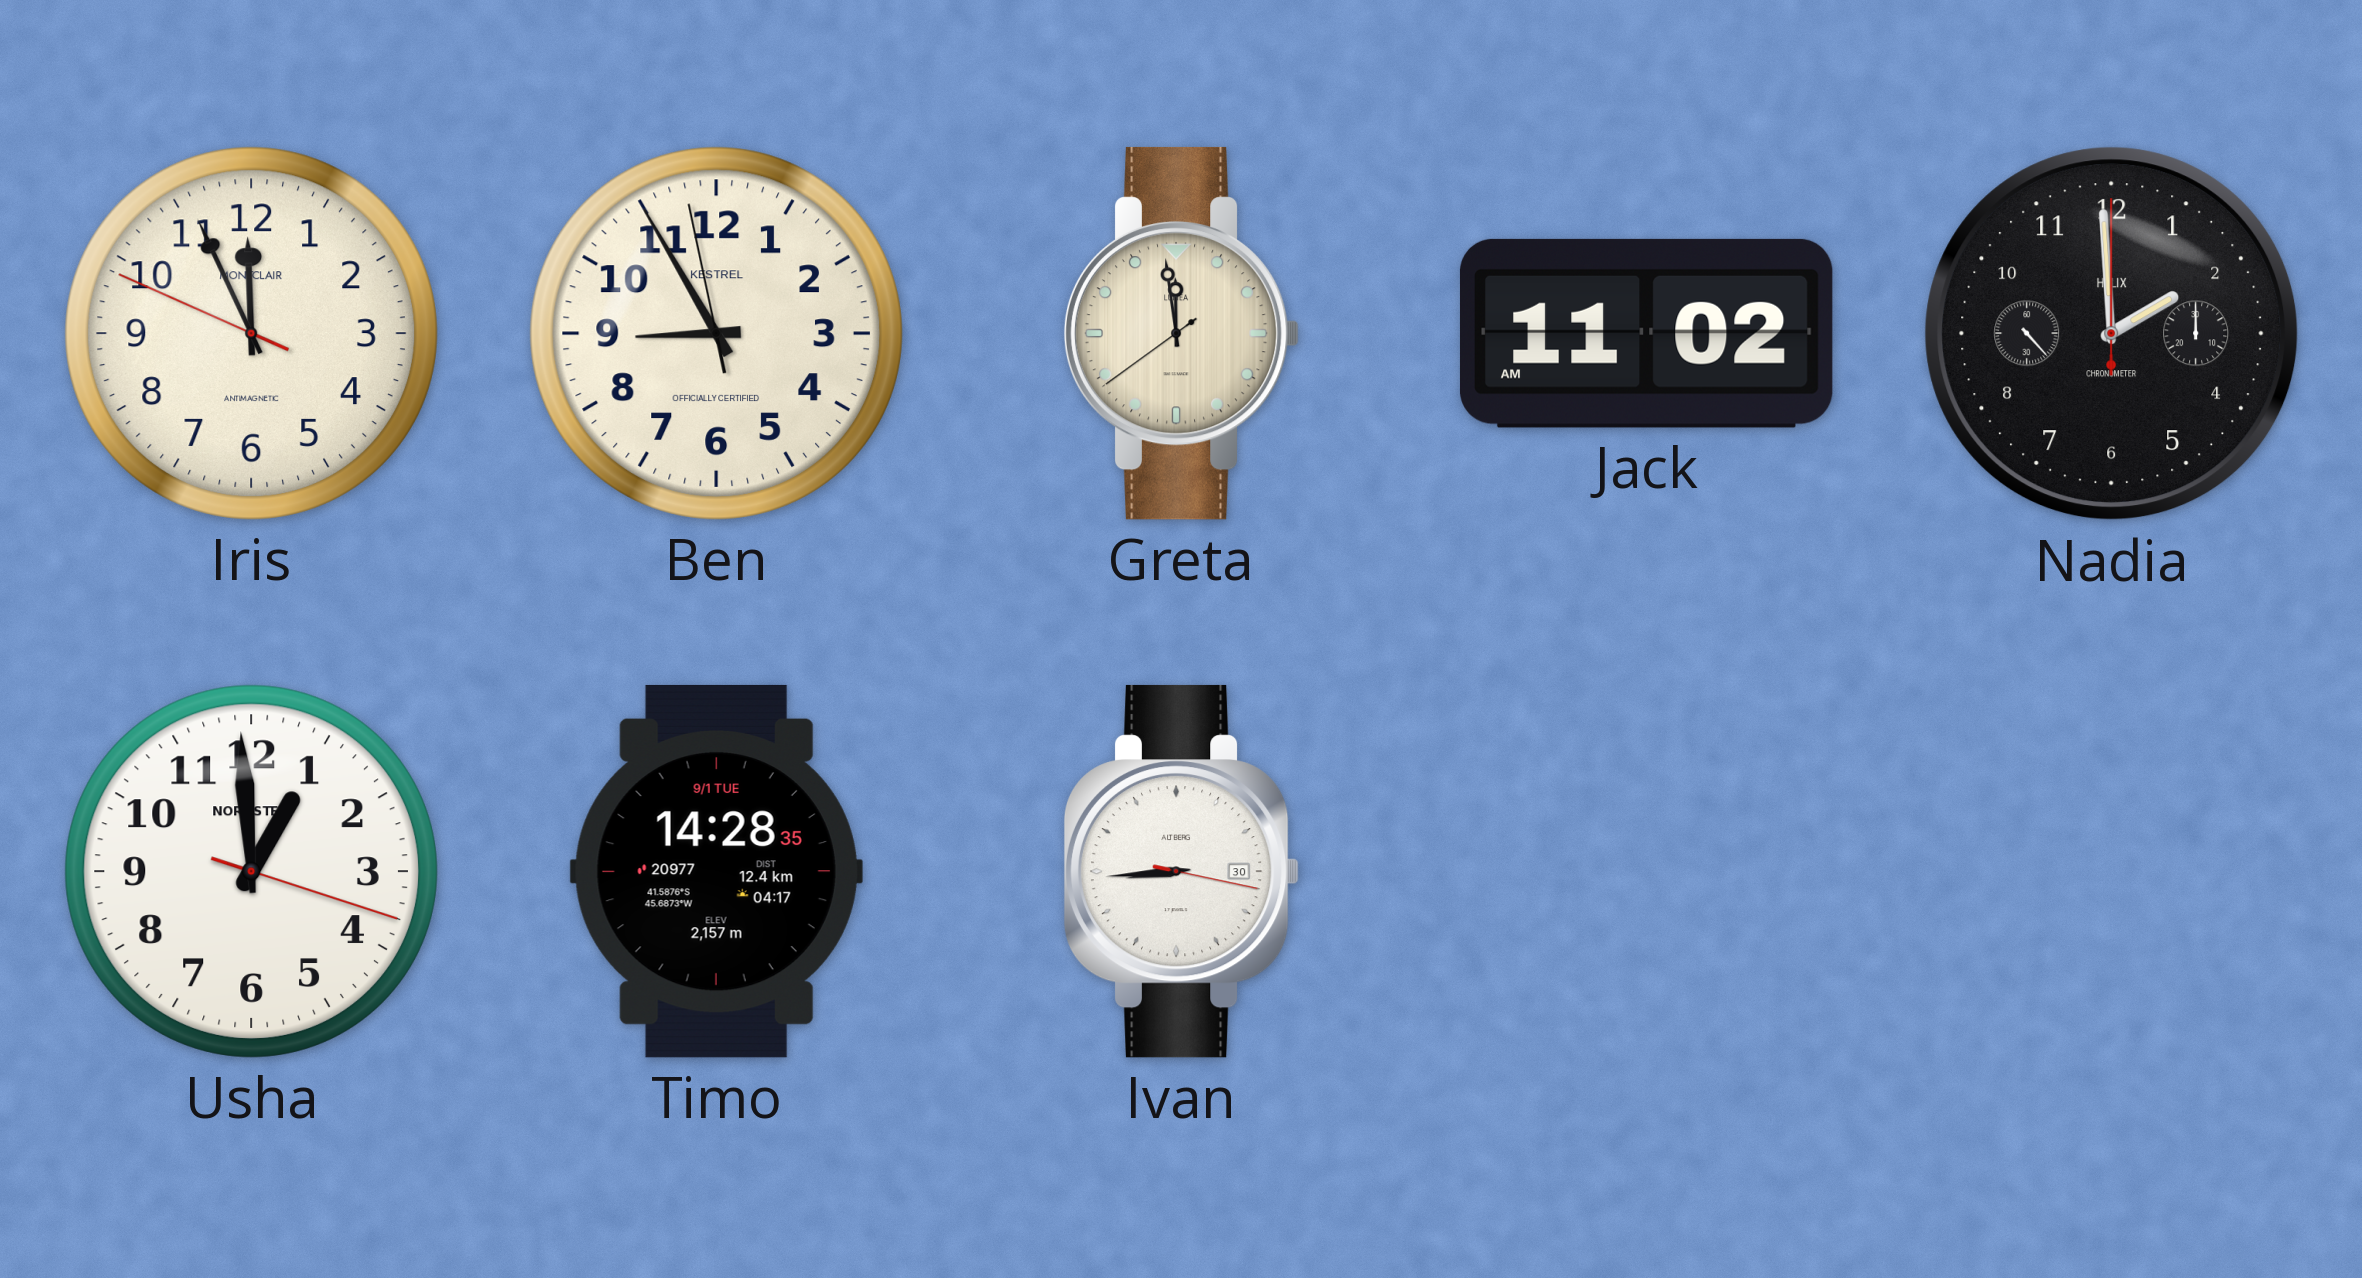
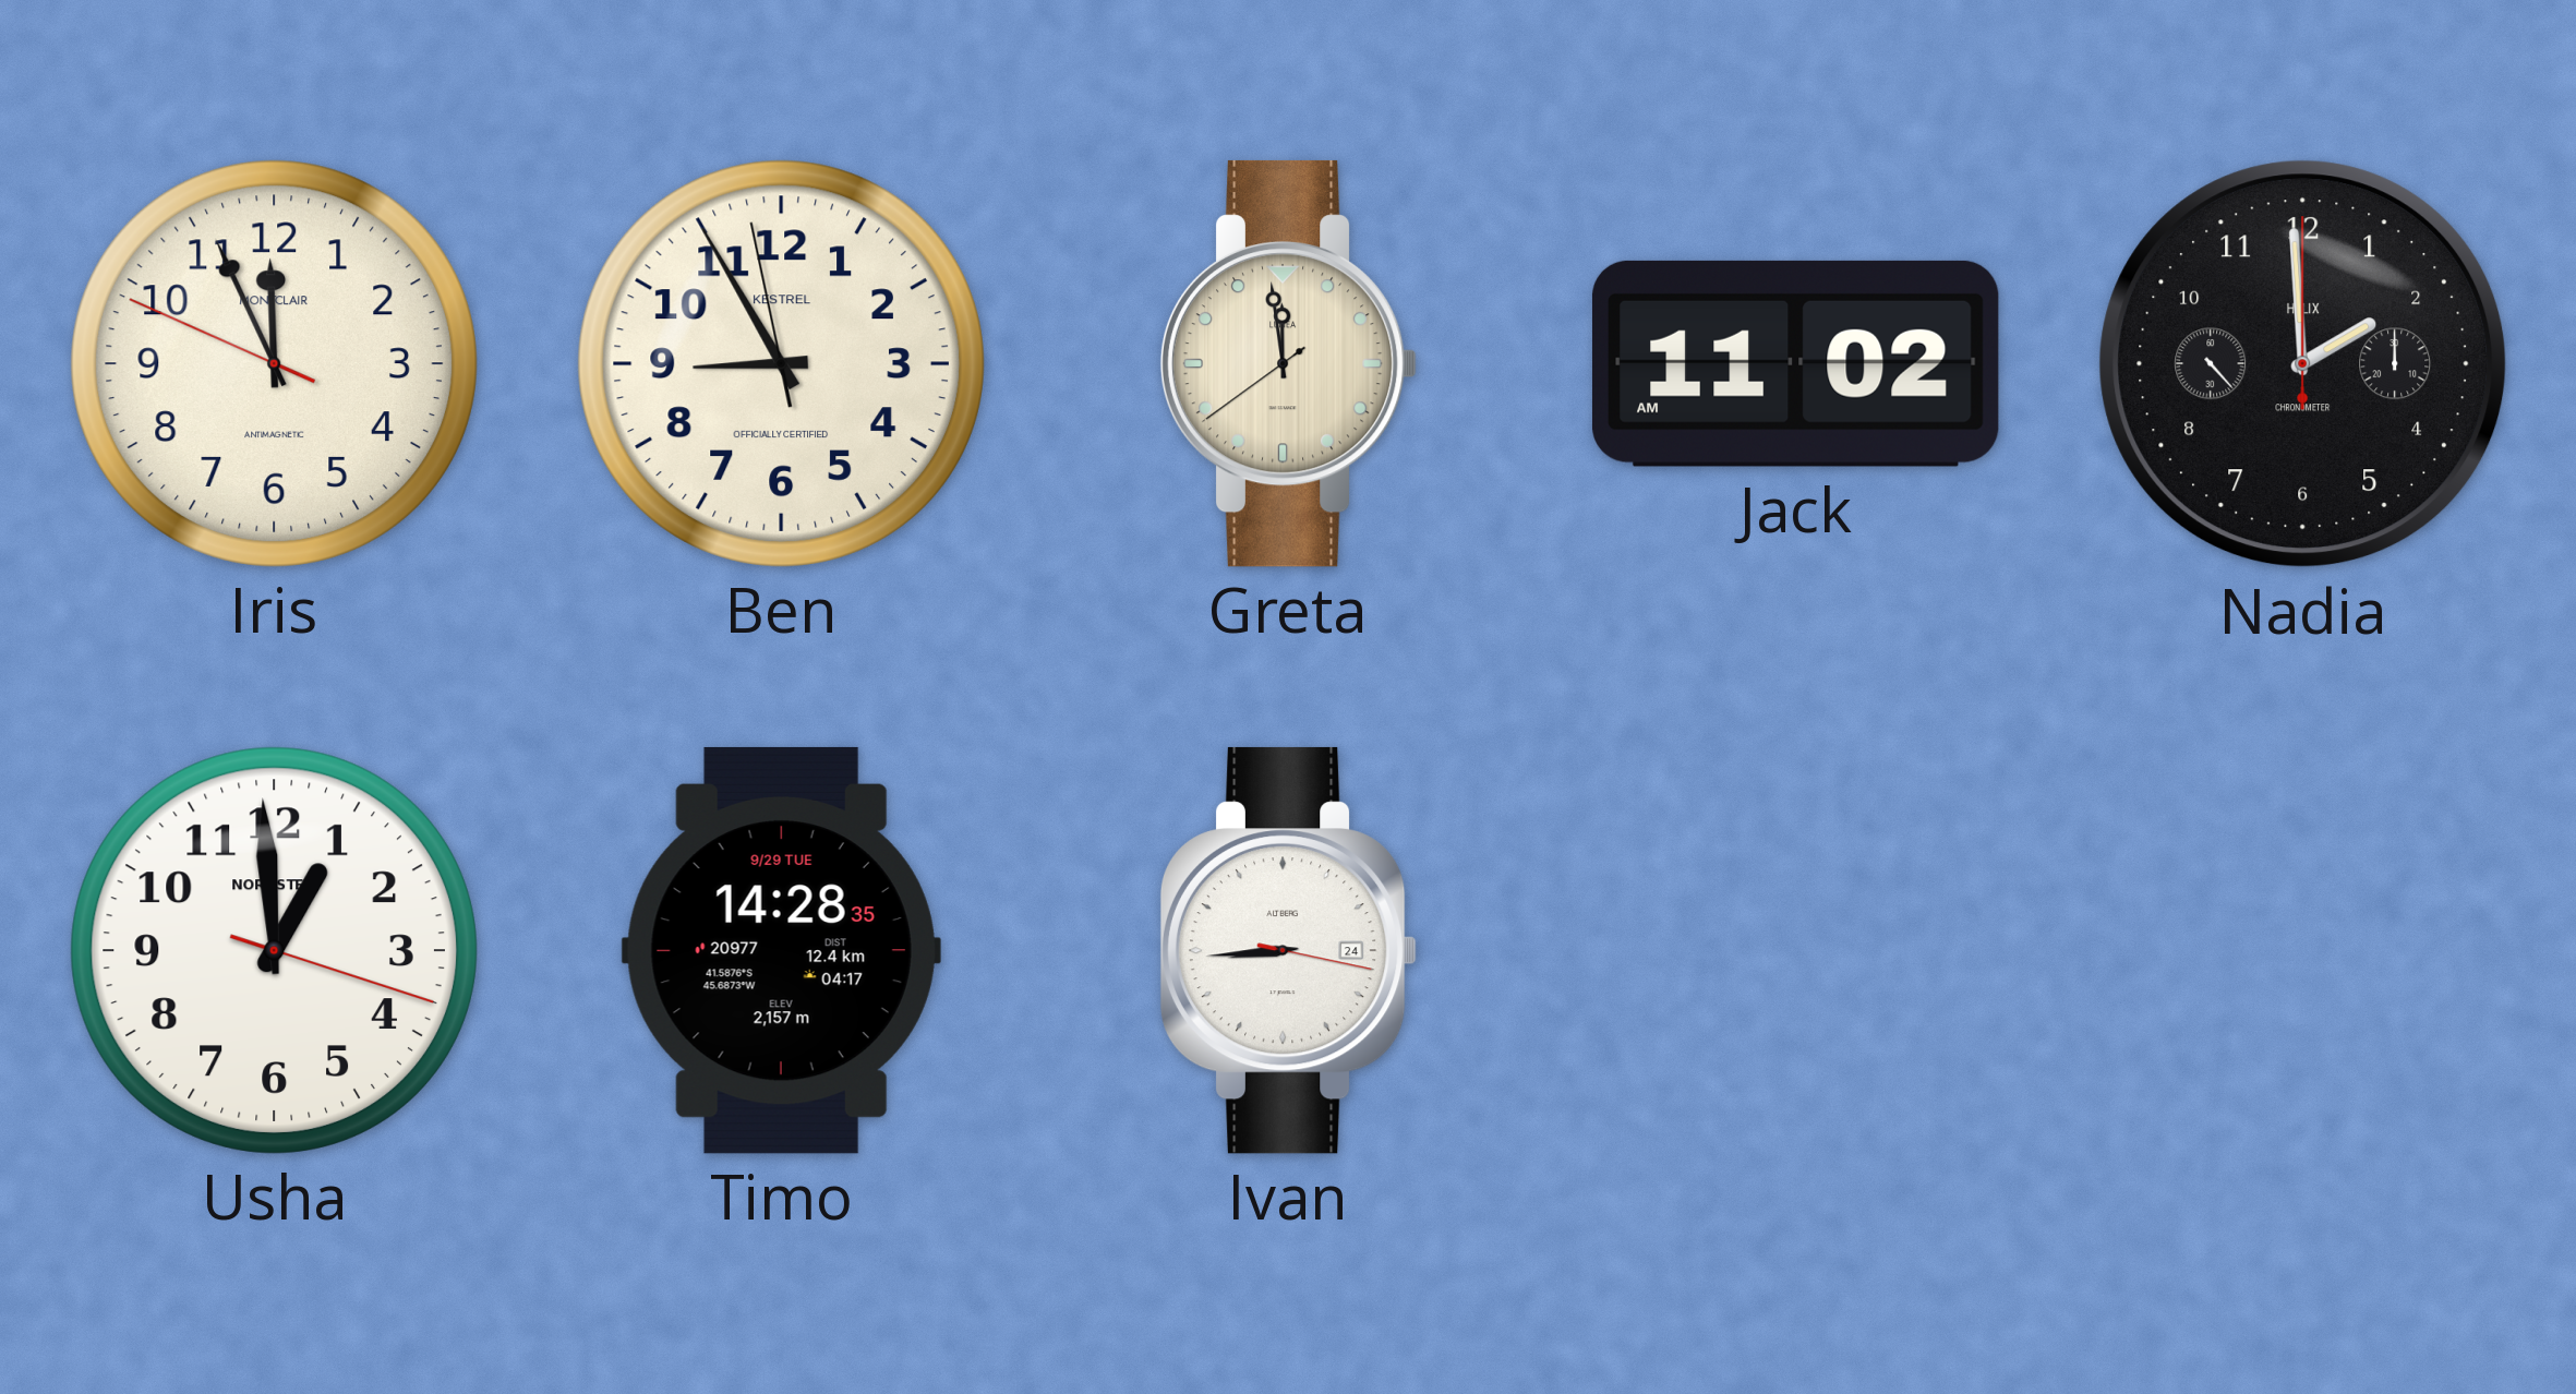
Timo date: 9/1 TUE -> 9/29 TUE (781, 950)
Ivan date: 30 -> 24 (1289, 950)
